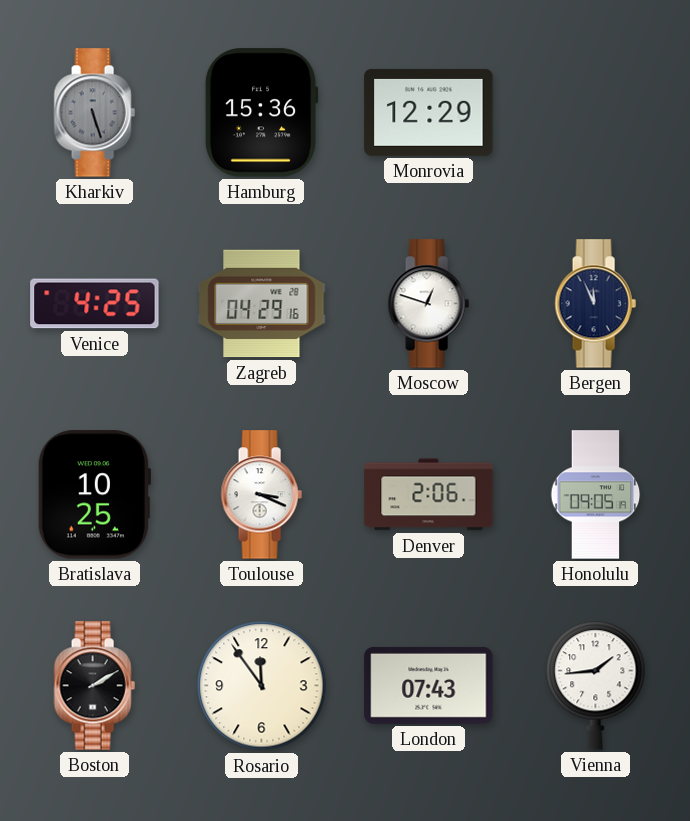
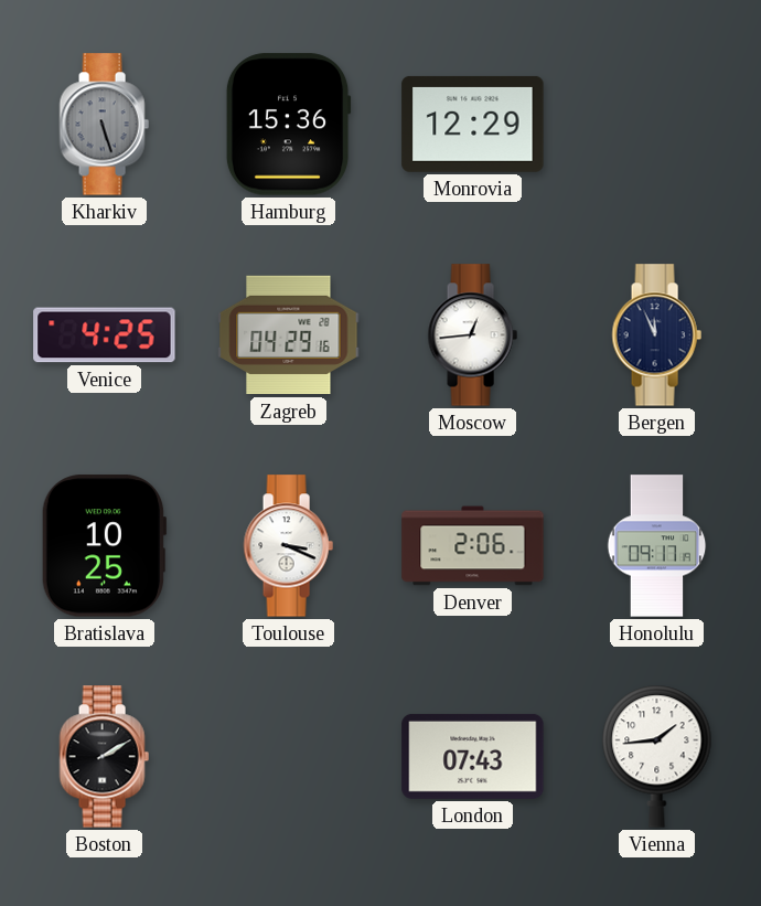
Moscow: 12:48 -> 12:44 (472, 335)
Honolulu: 09:05 -> 09:17 (657, 546)
Rosario: 11:54 -> none (262, 686)
